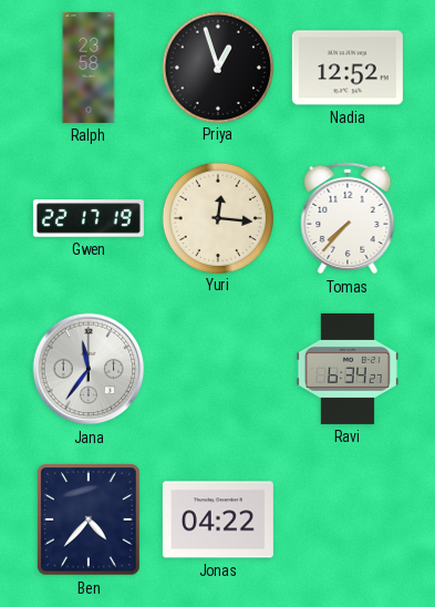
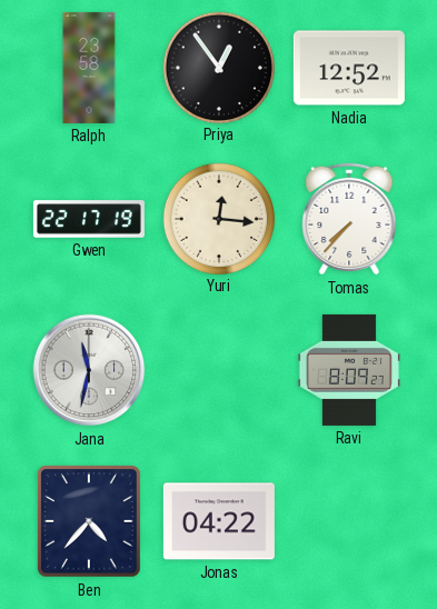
Priya: 12:57 -> 12:54 (218, 67)
Jana: 11:36 -> 11:32 (89, 370)
Ravi: 6:34 -> 8:09 (349, 370)
